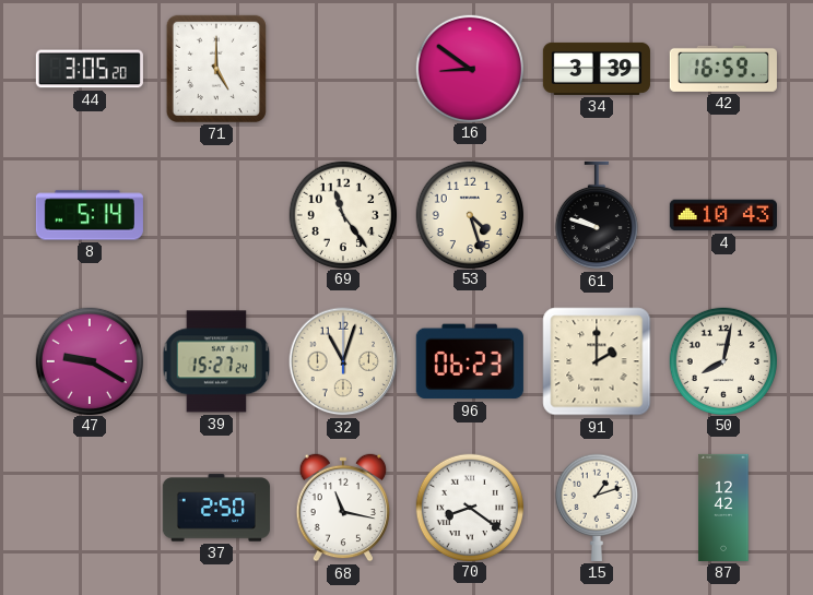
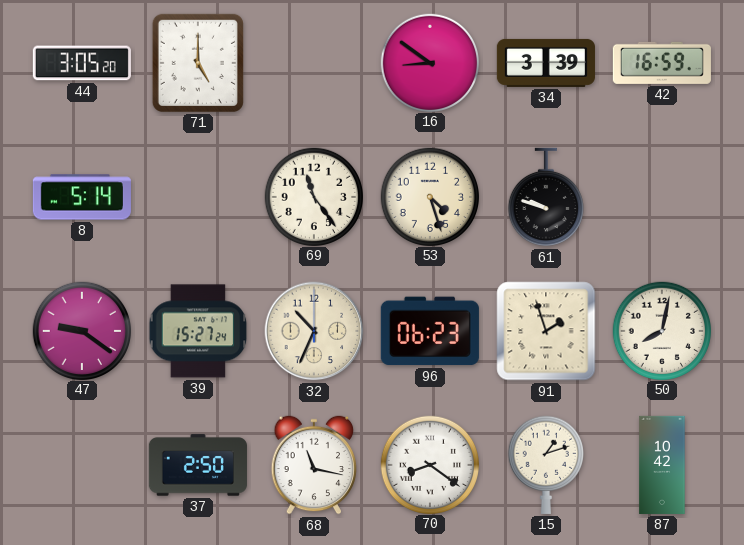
4: 10:43 -> none (723, 215)
47: 9:20 -> 9:21 (81, 330)
32: 11:03 -> 10:34 (314, 331)
91: 2:00 -> 1:57 (546, 331)
87: 12:42 -> 10:42 (662, 465)
